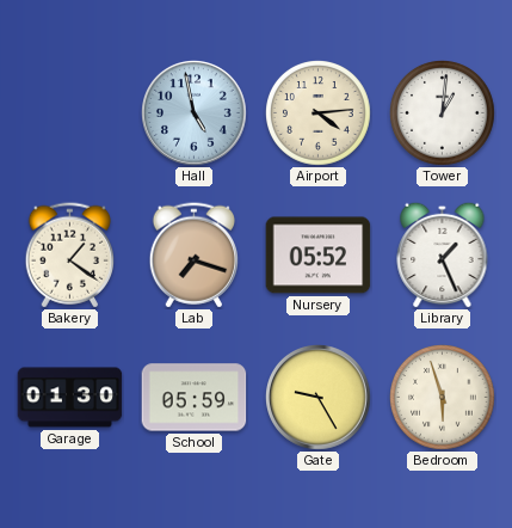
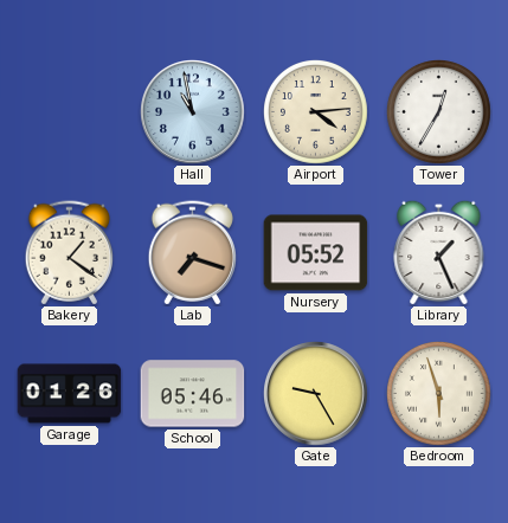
Hall: 4:58 -> 10:58 (193, 112)
Tower: 1:01 -> 12:35 (439, 112)
Garage: 01:30 -> 01:26 (70, 394)
School: 05:59 -> 05:46 (193, 394)
